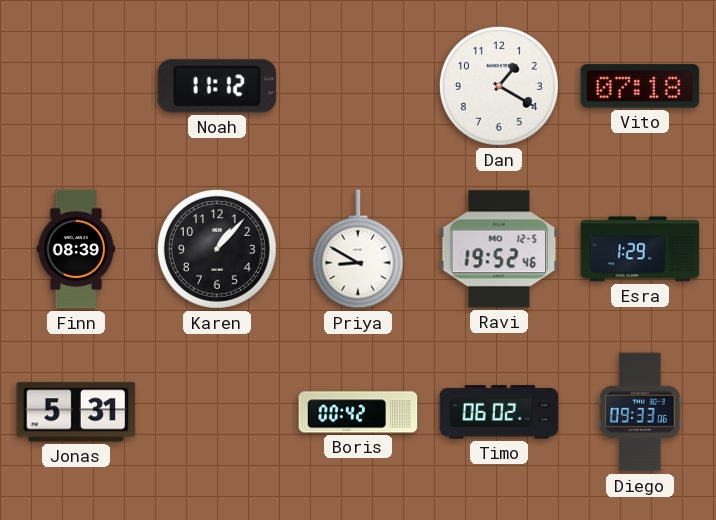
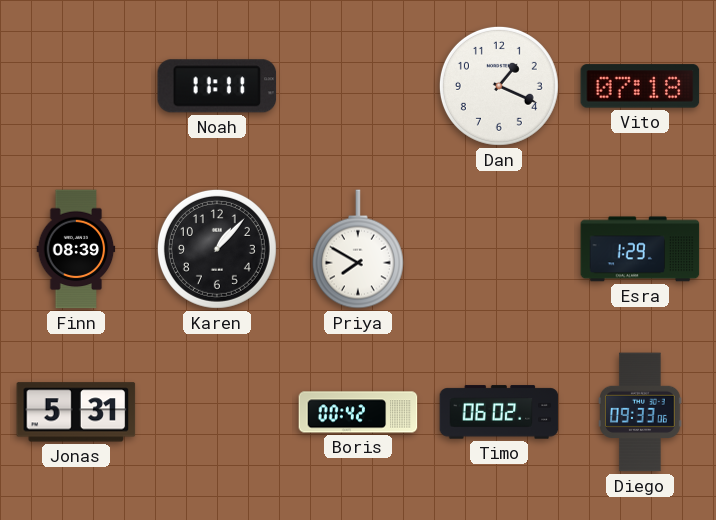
Noah: 11:12 -> 11:11 (217, 86)
Dan: 1:20 -> 1:19 (499, 86)
Priya: 8:50 -> 7:50 (358, 249)
Ravi: 19:52 -> none (499, 249)
